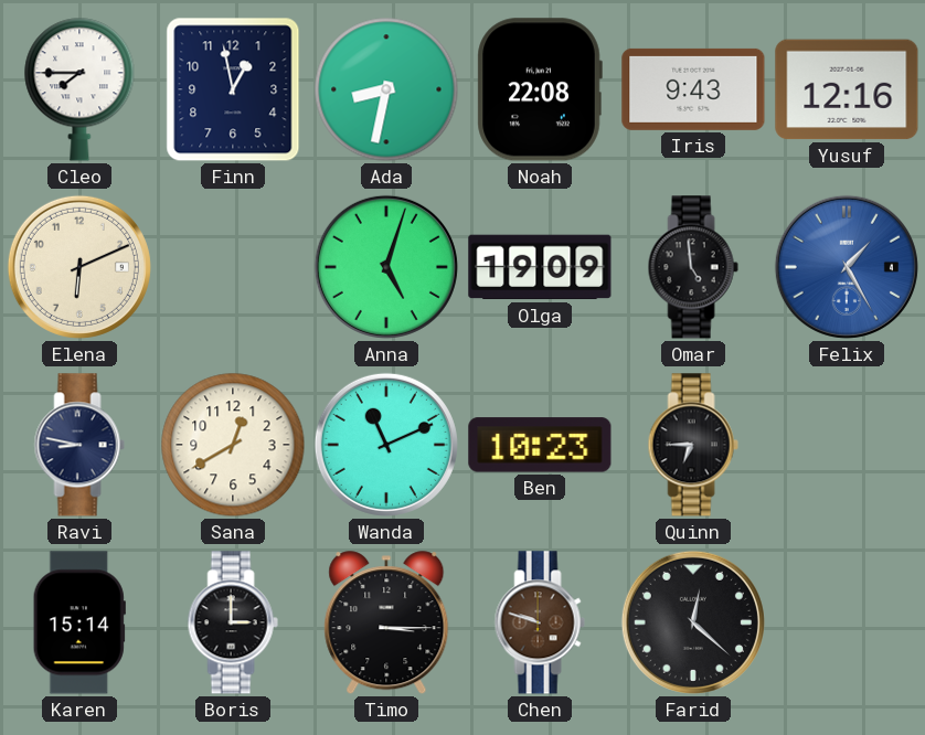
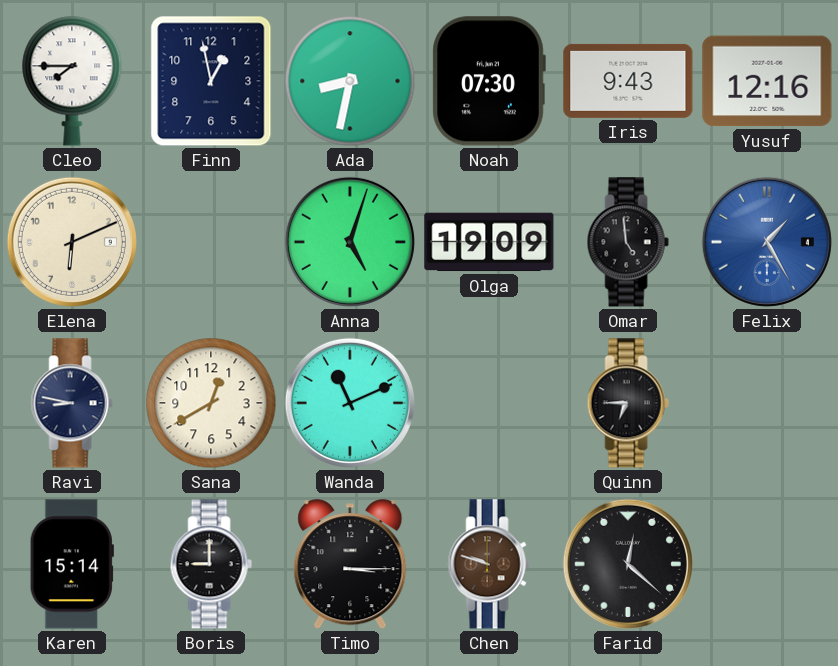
Noah: 22:08 -> 07:30 (489, 81)
Ben: 10:23 -> none (540, 445)
Boris: 3:00 -> 9:00 (211, 564)
